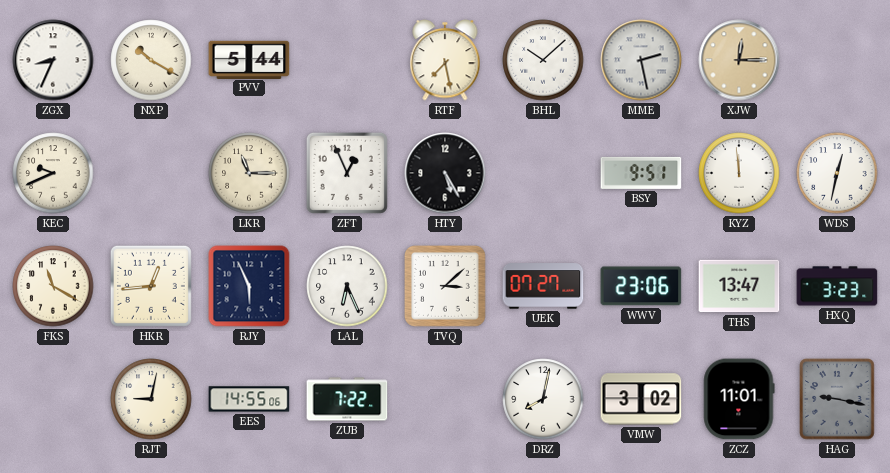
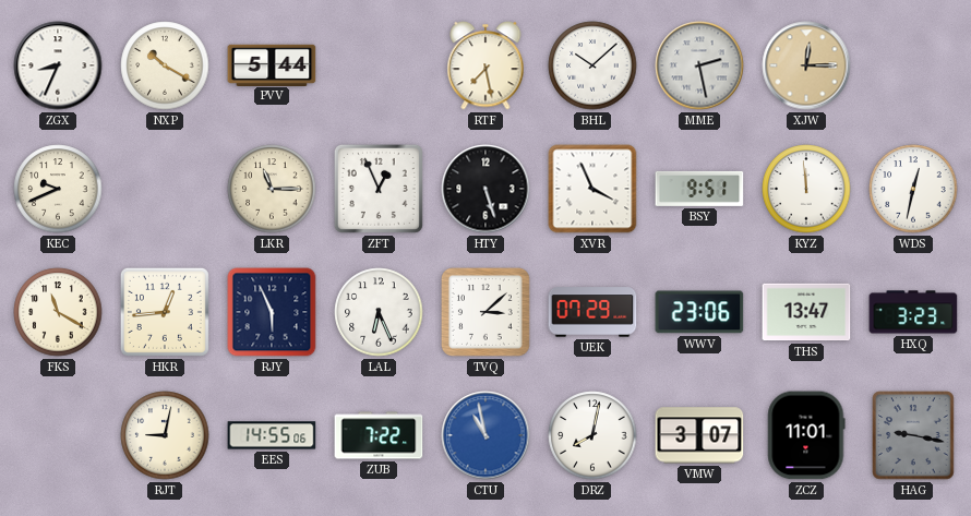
HTY: 5:25 -> 5:27 (485, 189)
XVR: none -> 3:56 (592, 189)
UEK: 07:27 -> 07:29 (592, 312)
CTU: none -> 10:58 (485, 435)
VMW: 3:02 -> 3:07 (699, 435)
